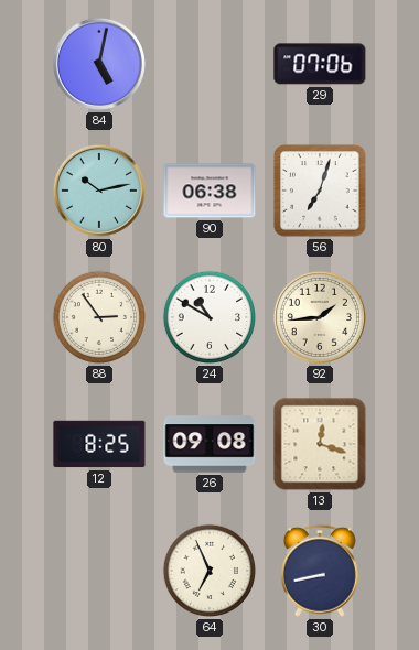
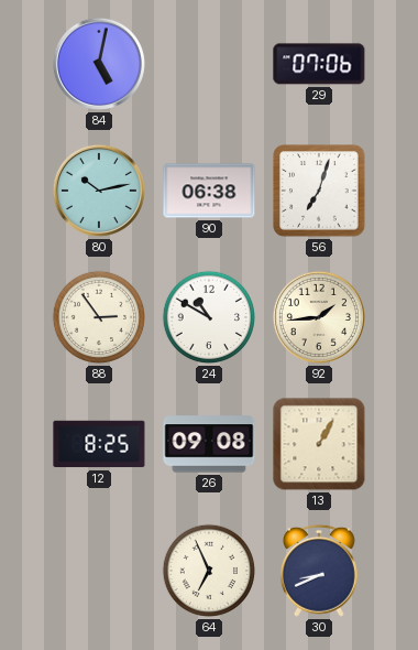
13: 12:18 -> 1:05 (319, 444)
30: 8:43 -> 8:41 (319, 571)
